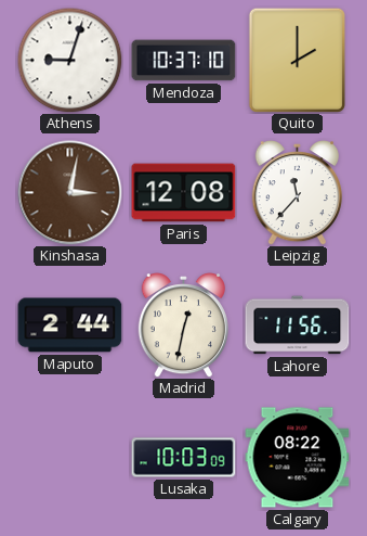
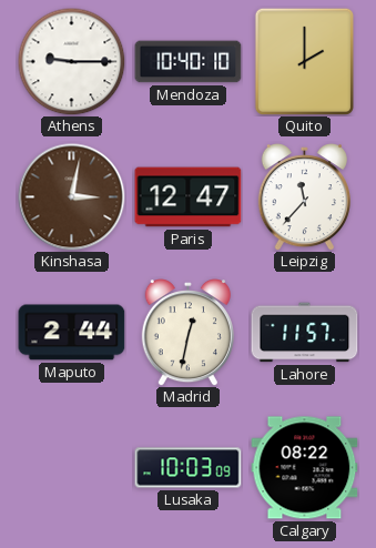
Athens: 9:03 -> 9:15 (71, 61)
Mendoza: 10:37 -> 10:40 (189, 62)
Paris: 12:08 -> 12:47 (189, 197)
Lahore: 11:56 -> 11:57 (305, 333)
